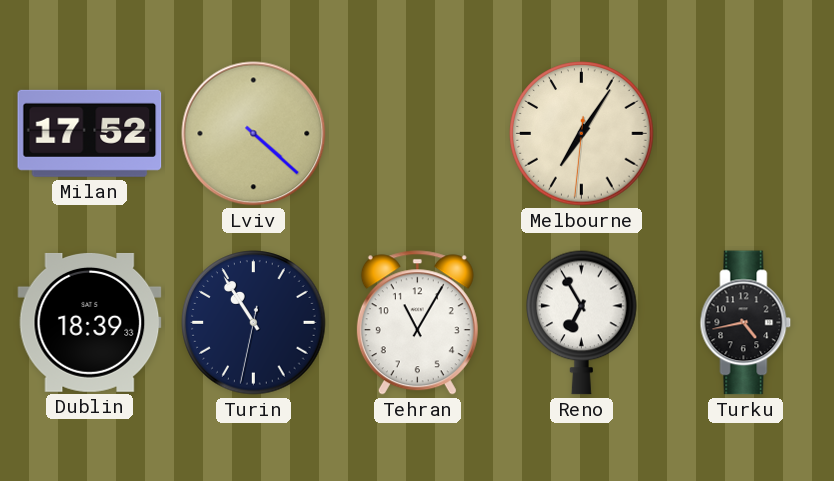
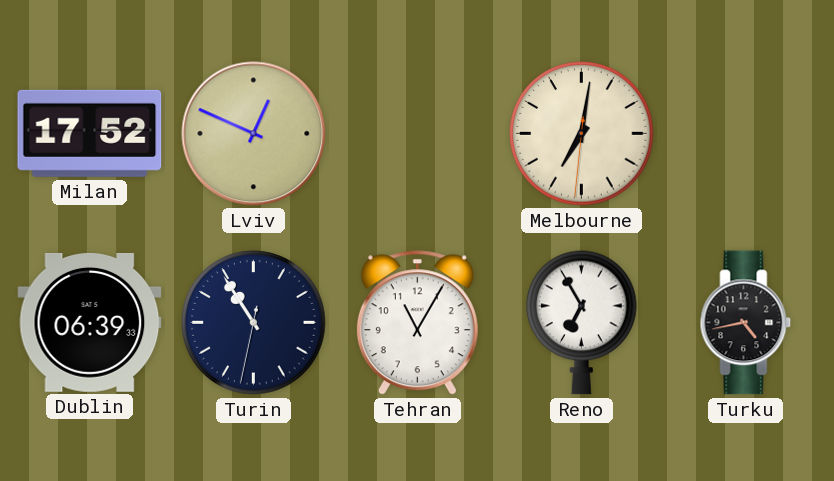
Lviv: 4:22 -> 12:49 (254, 134)
Melbourne: 7:05 -> 7:01 (582, 134)
Dublin: 18:39 -> 06:39 (90, 322)
